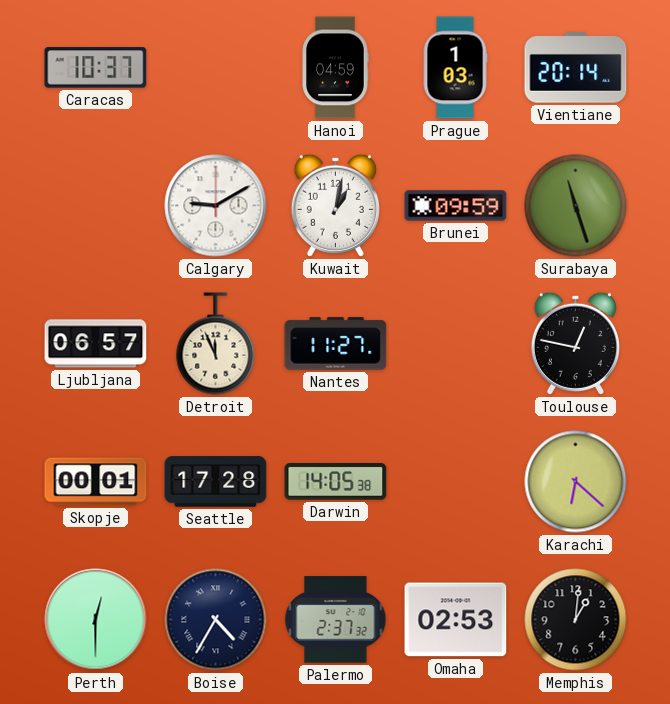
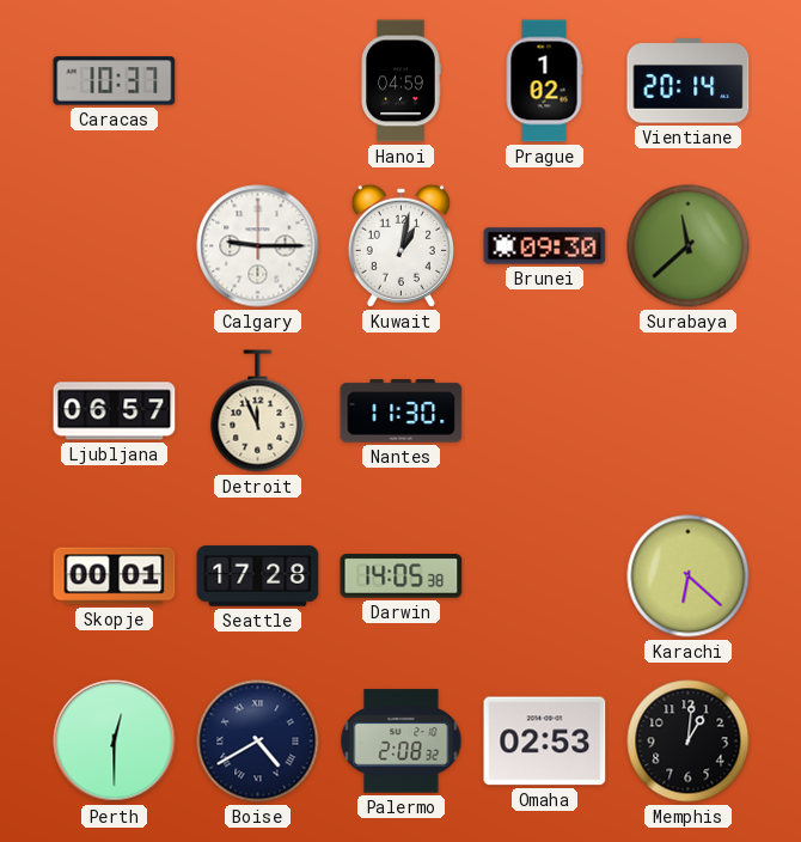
Prague: 1:03 -> 1:02 (544, 81)
Calgary: 9:10 -> 9:15 (258, 246)
Brunei: 09:59 -> 09:30 (545, 246)
Surabaya: 11:27 -> 11:38 (689, 246)
Nantes: 11:27 -> 11:30 (402, 411)
Toulouse: 12:47 -> none (575, 343)
Boise: 4:35 -> 4:40 (258, 742)
Palermo: 2:37 -> 2:08 (402, 742)
